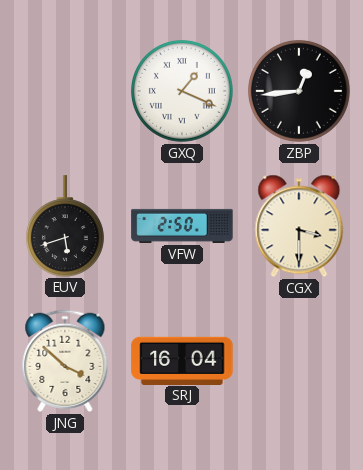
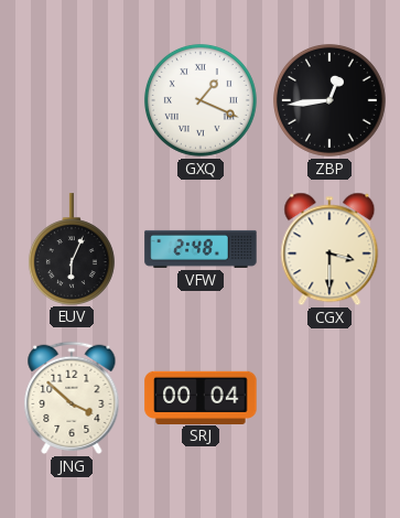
EUV: 5:42 -> 6:04 (72, 249)
VFW: 2:50 -> 2:48 (201, 249)
SRJ: 16:04 -> 00:04 (201, 397)
